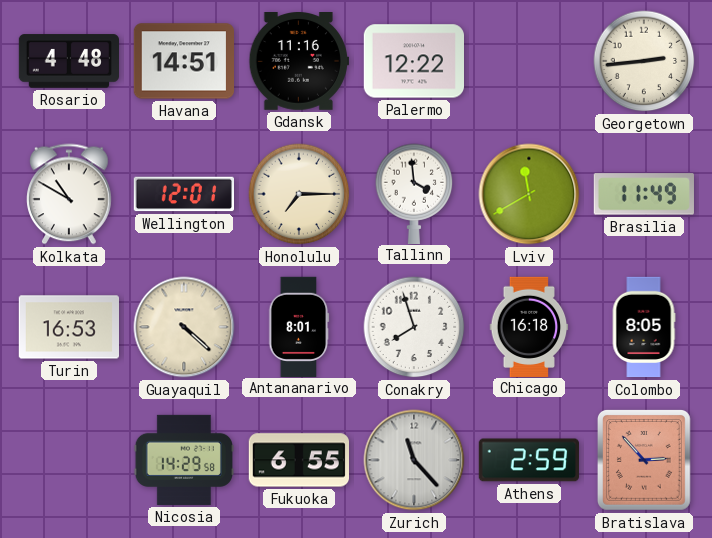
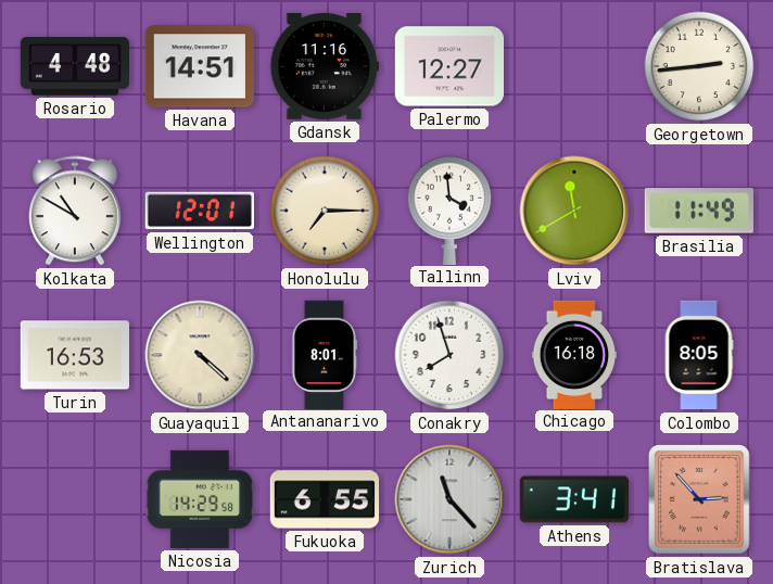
Palermo: 12:22 -> 12:27 (448, 66)
Athens: 2:59 -> 3:41 (574, 499)
